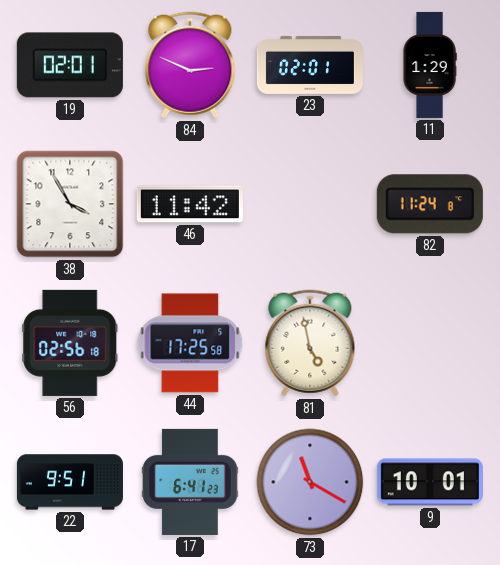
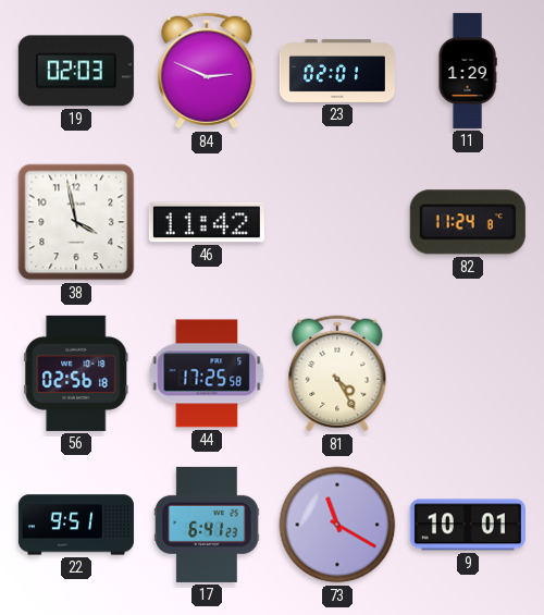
19: 02:01 -> 02:03 (76, 71)
38: 3:55 -> 3:58 (76, 222)
81: 4:58 -> 4:25 (337, 373)
